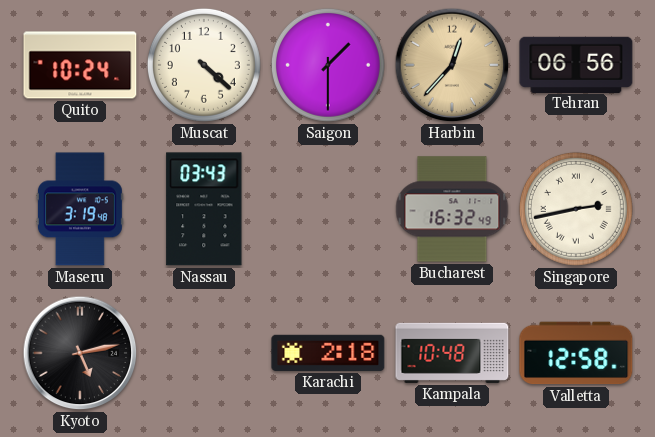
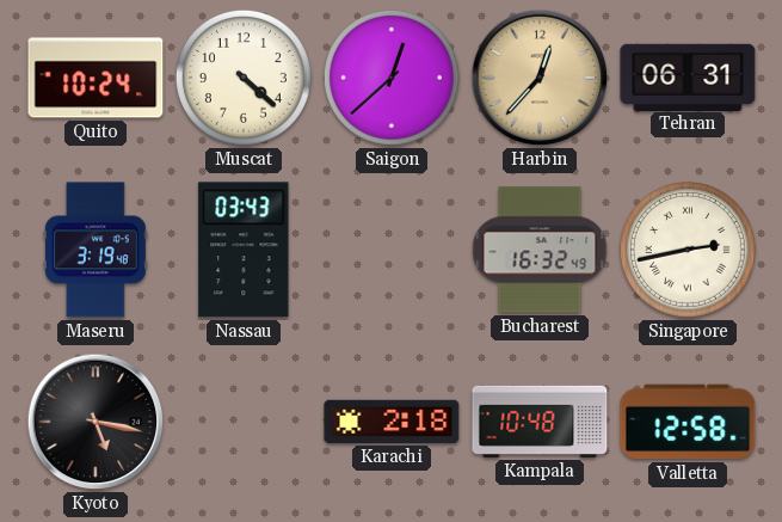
Saigon: 1:30 -> 12:38 (392, 78)
Tehran: 06:56 -> 06:31 (688, 76)
Kyoto: 5:13 -> 5:17 (96, 422)
